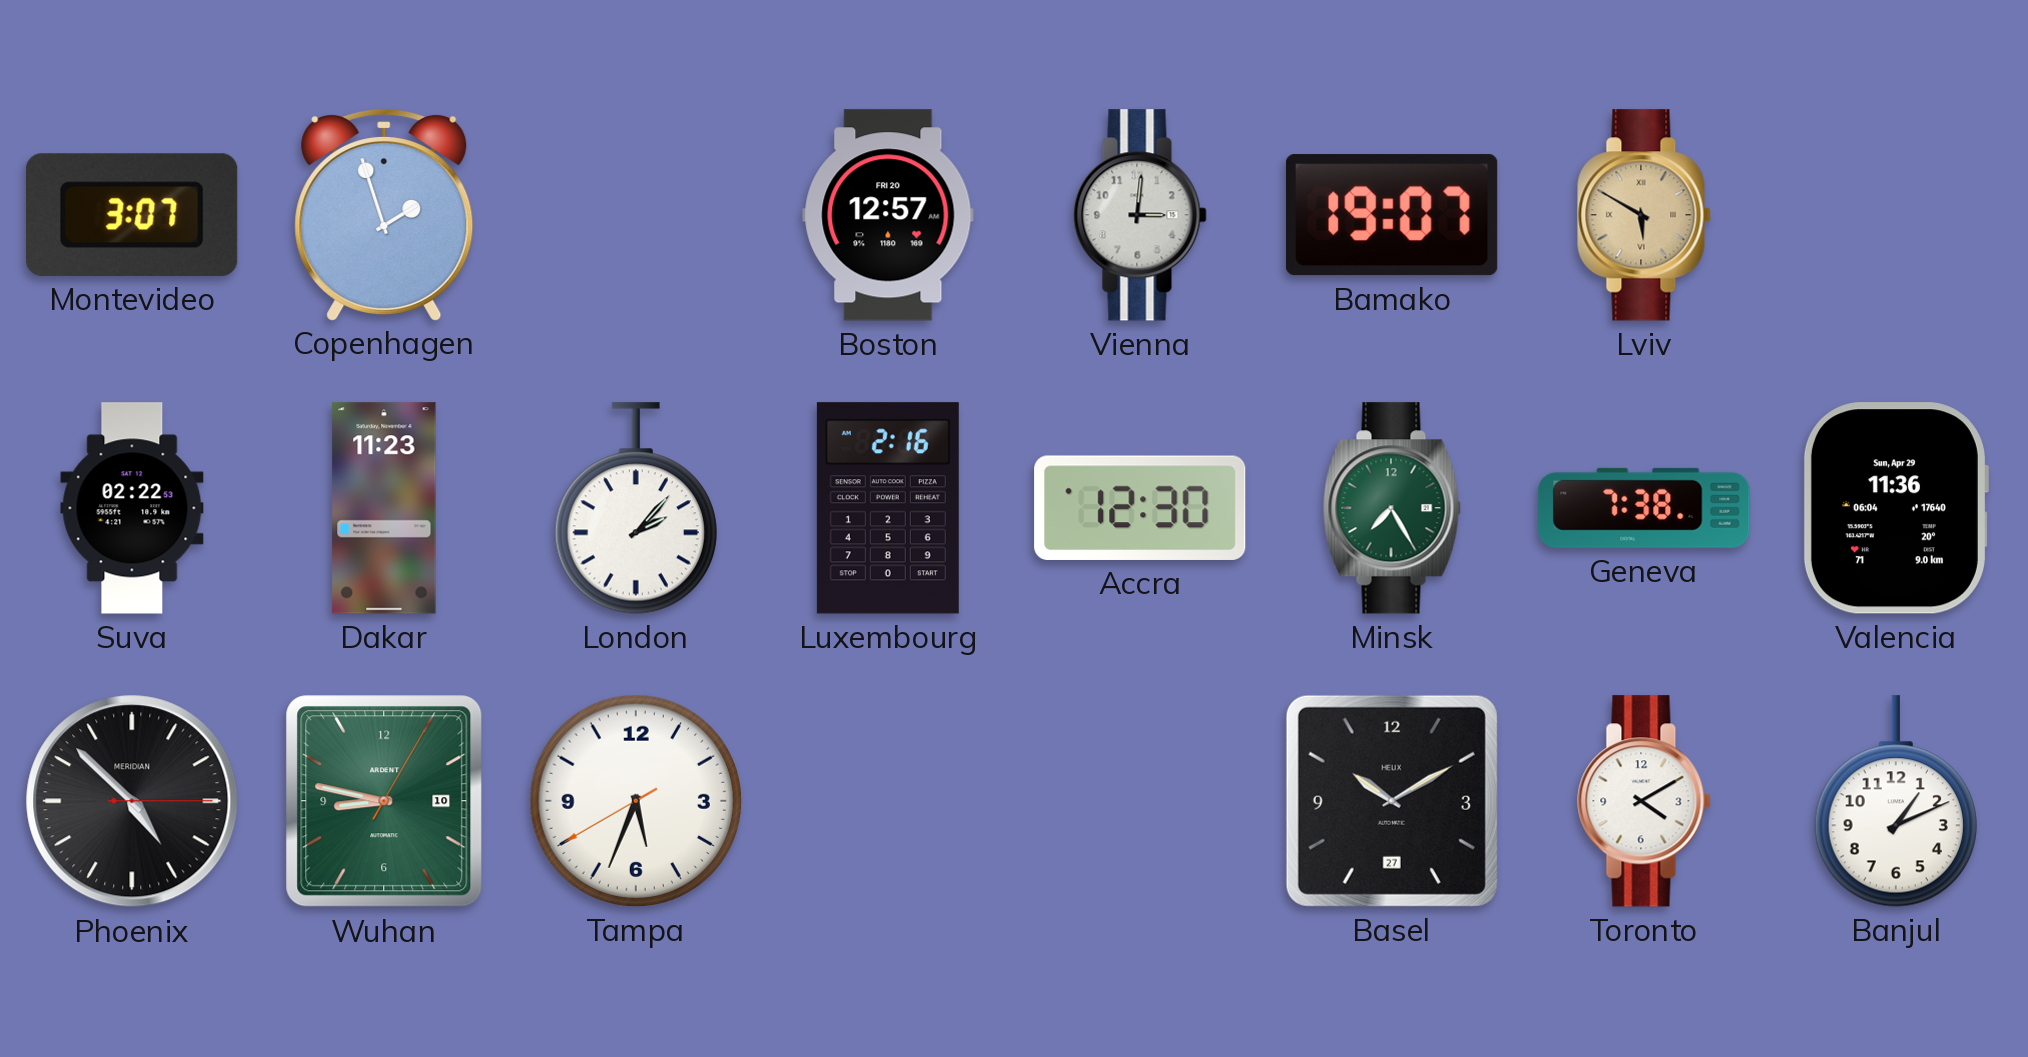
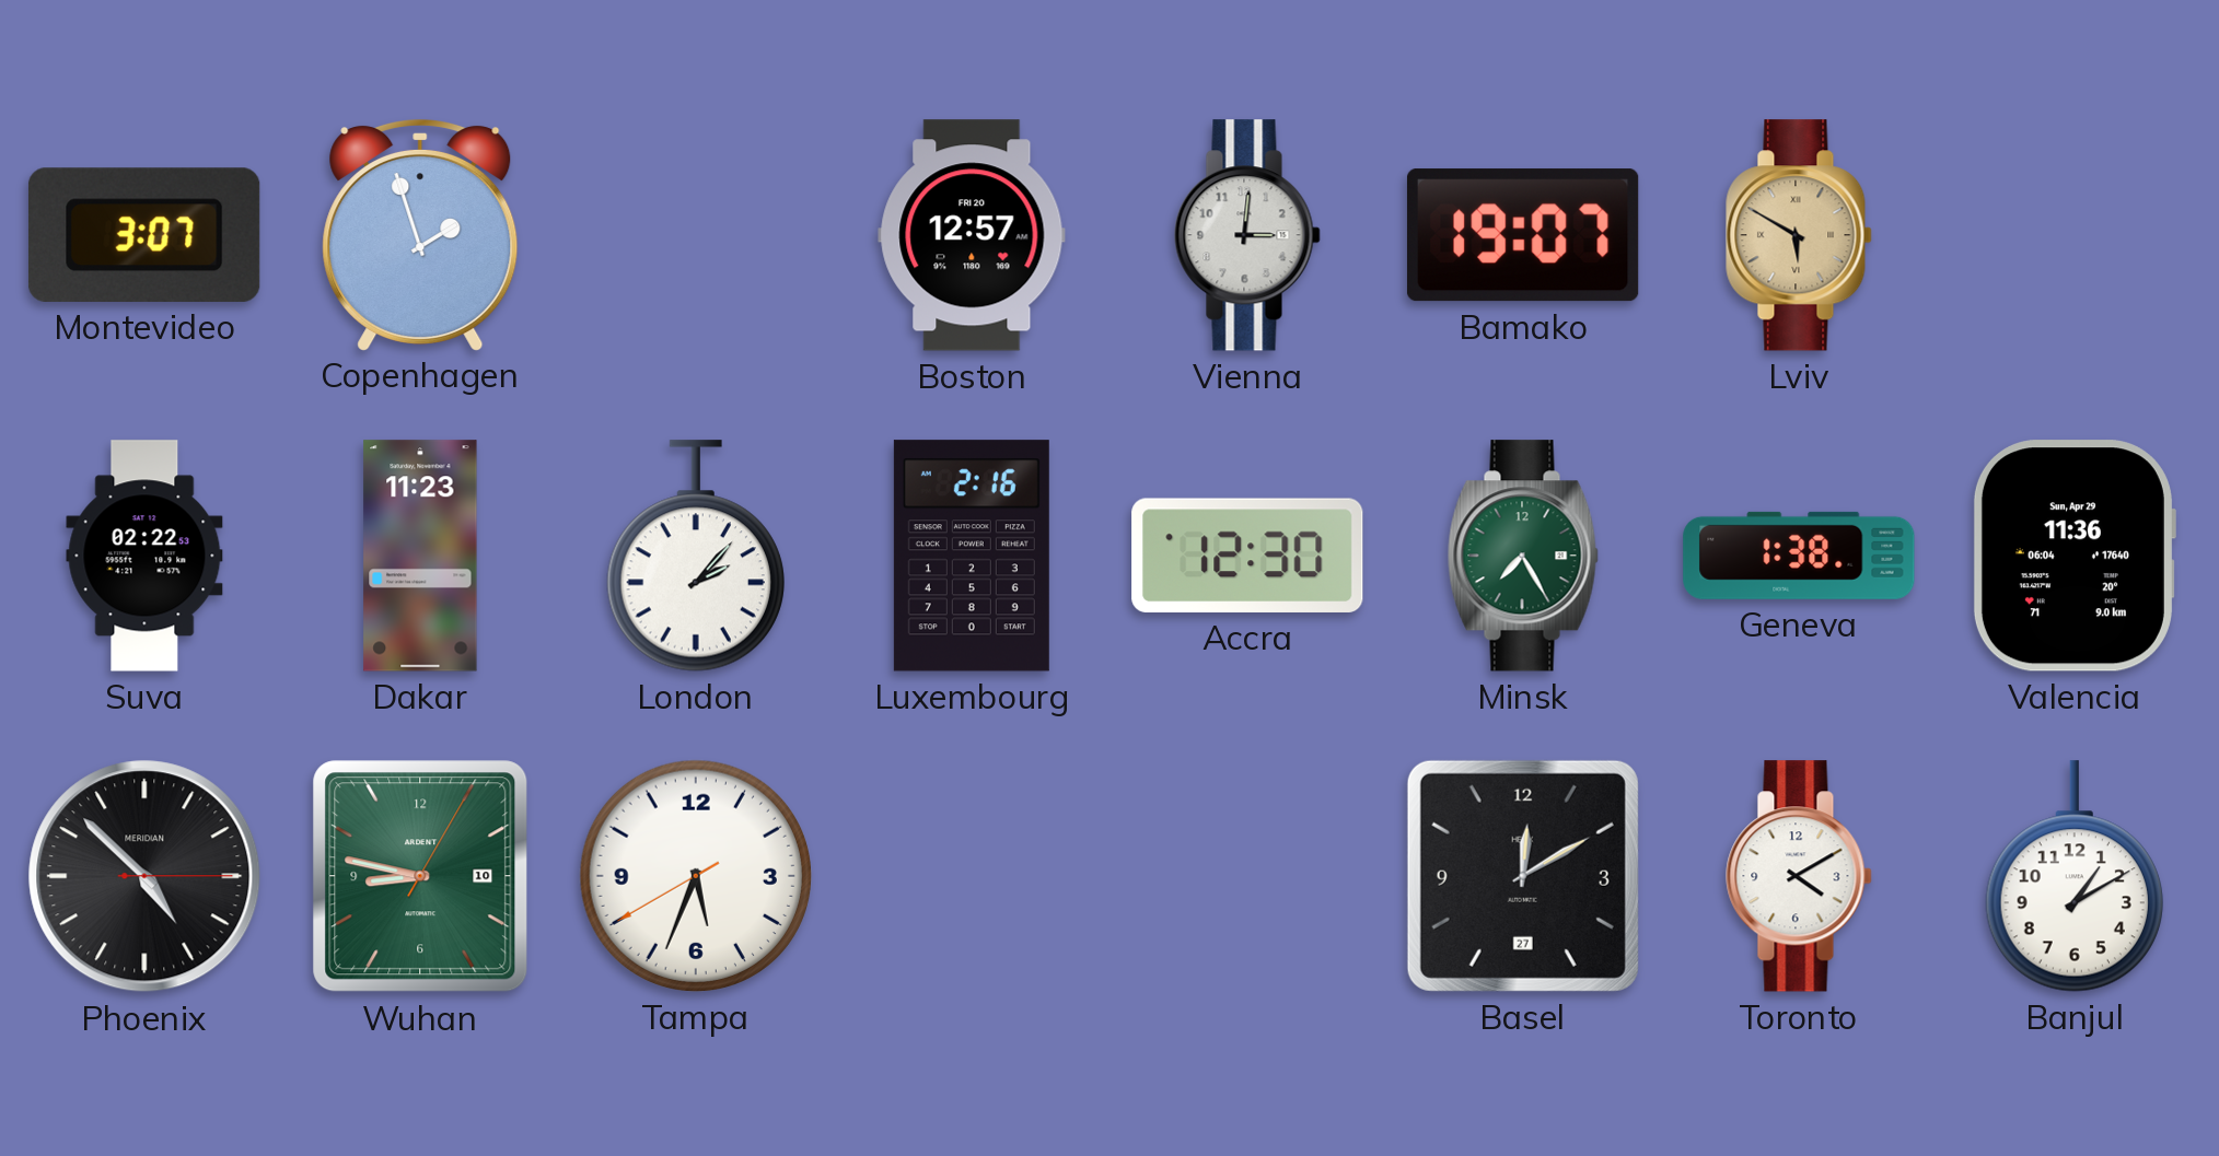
Geneva: 7:38 -> 1:38 (1799, 556)
Basel: 10:10 -> 12:10 (1523, 876)
Banjul: 1:11 -> 1:10 (2075, 876)
